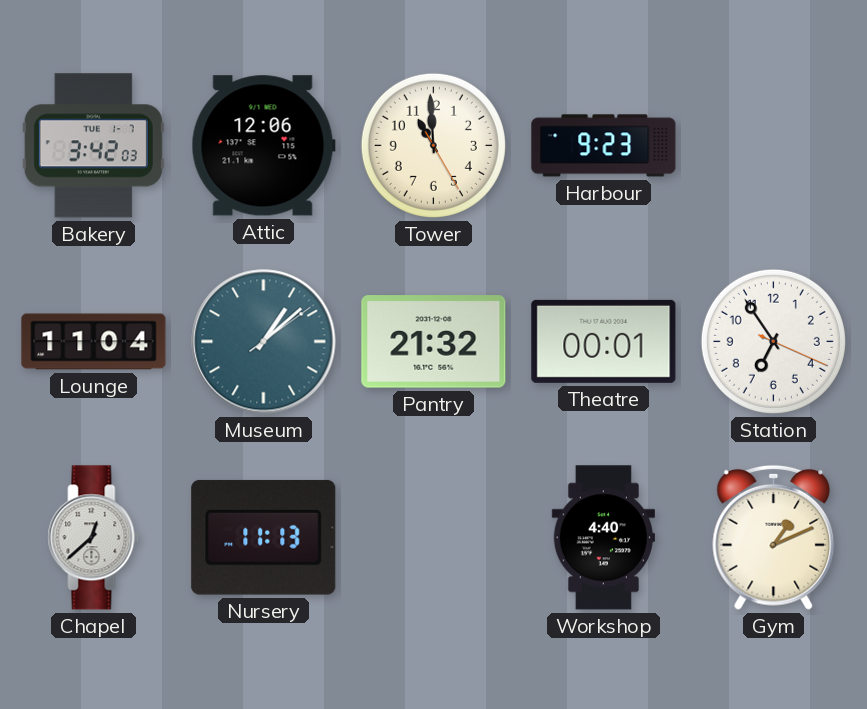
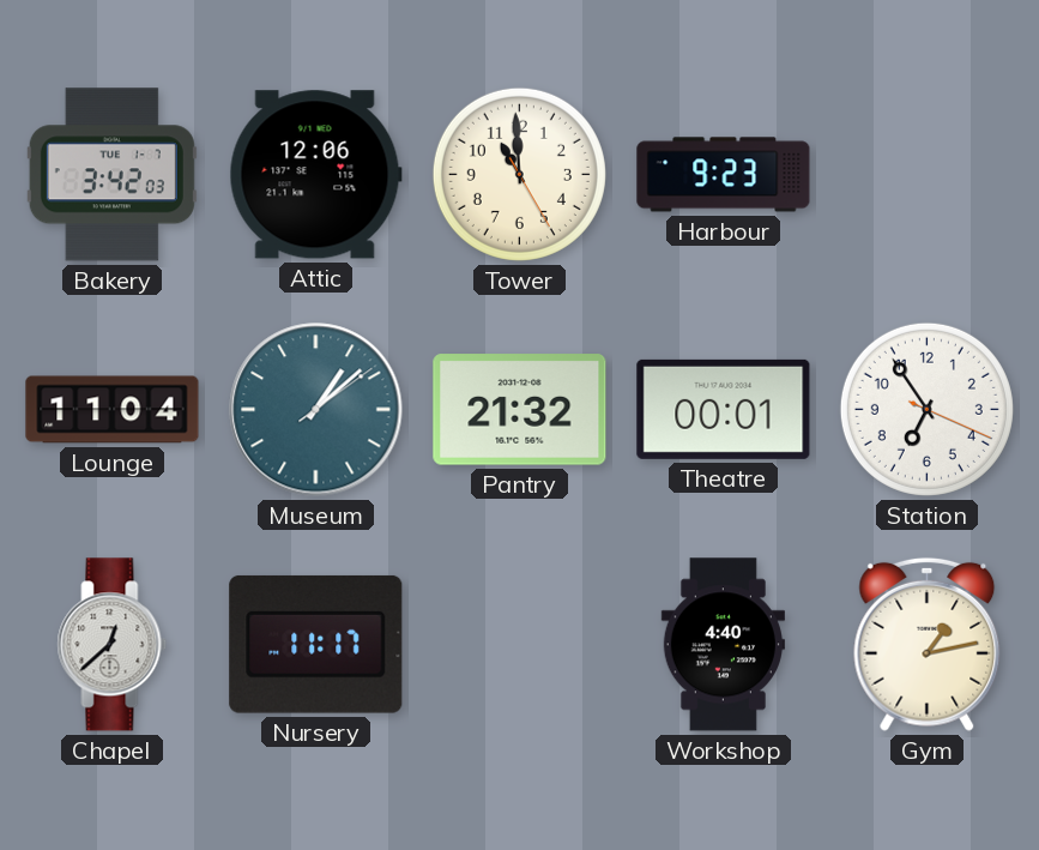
Nursery: 11:13 -> 11:17 (316, 644)
Gym: 1:11 -> 1:13 (928, 644)
